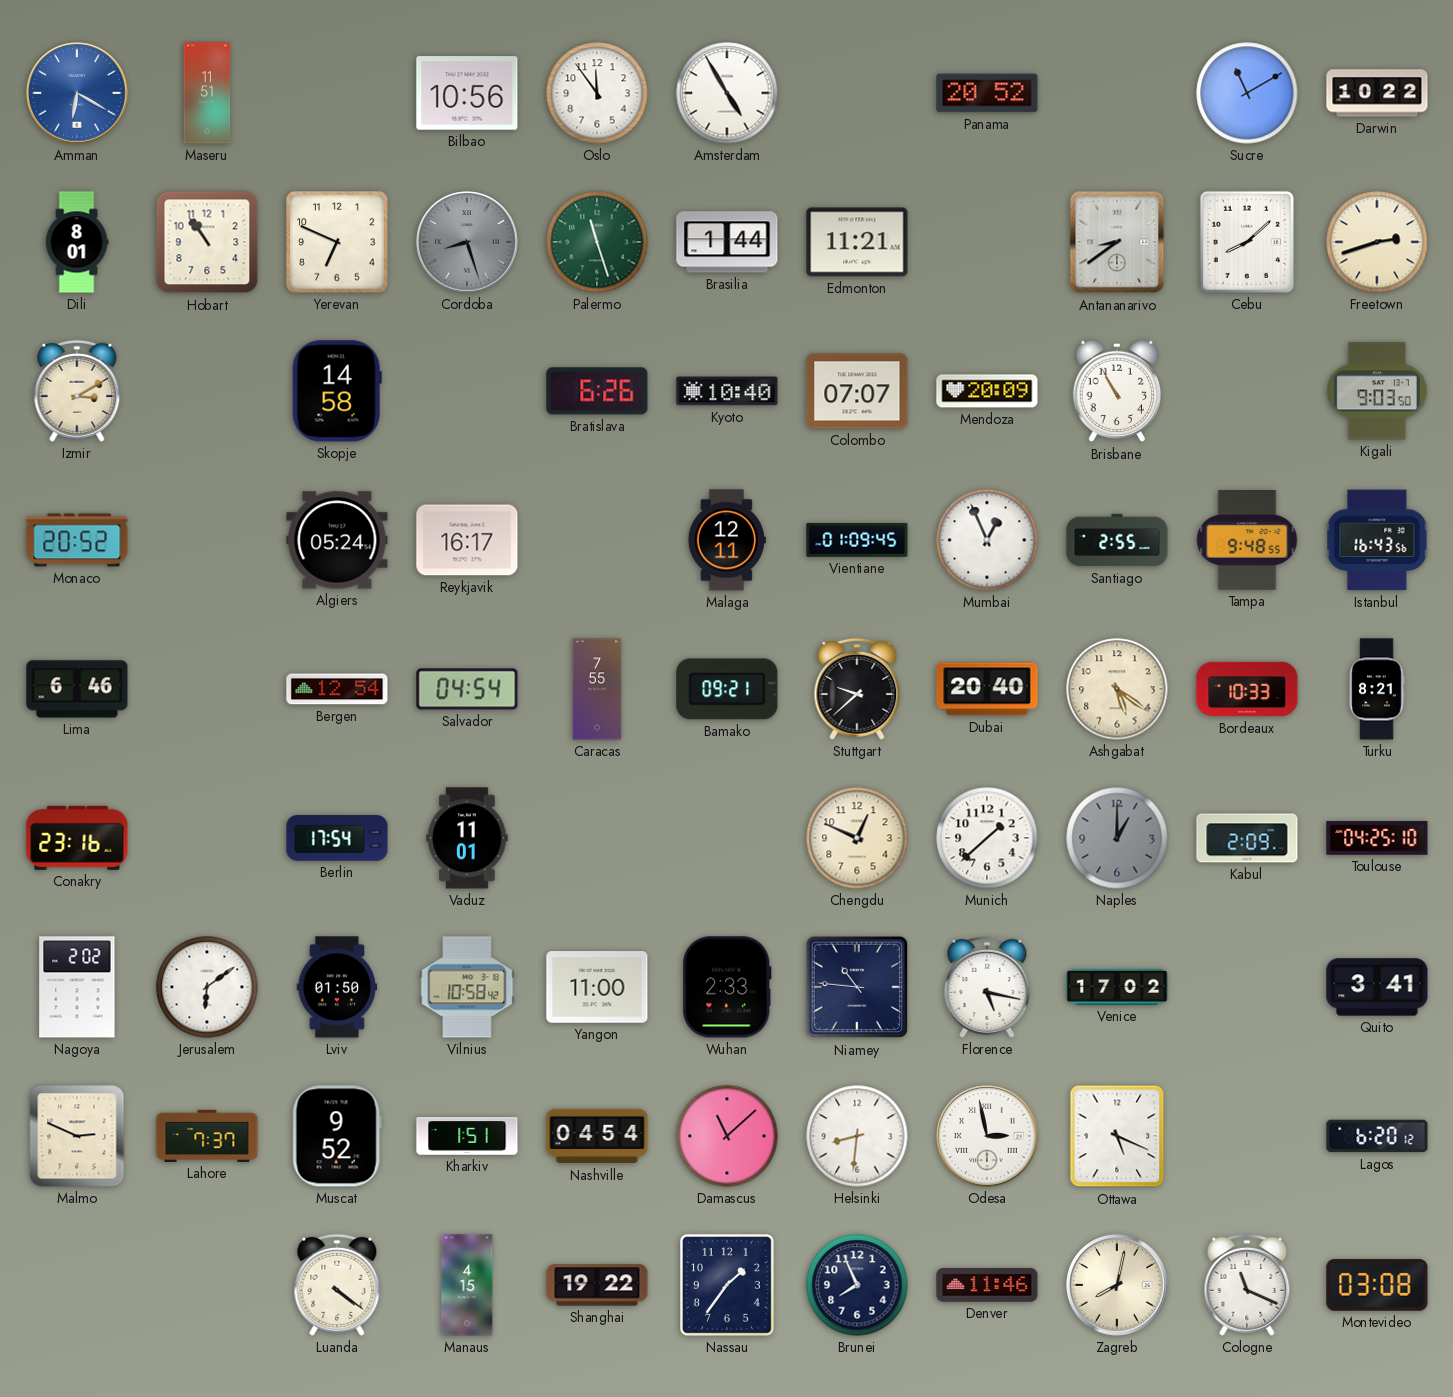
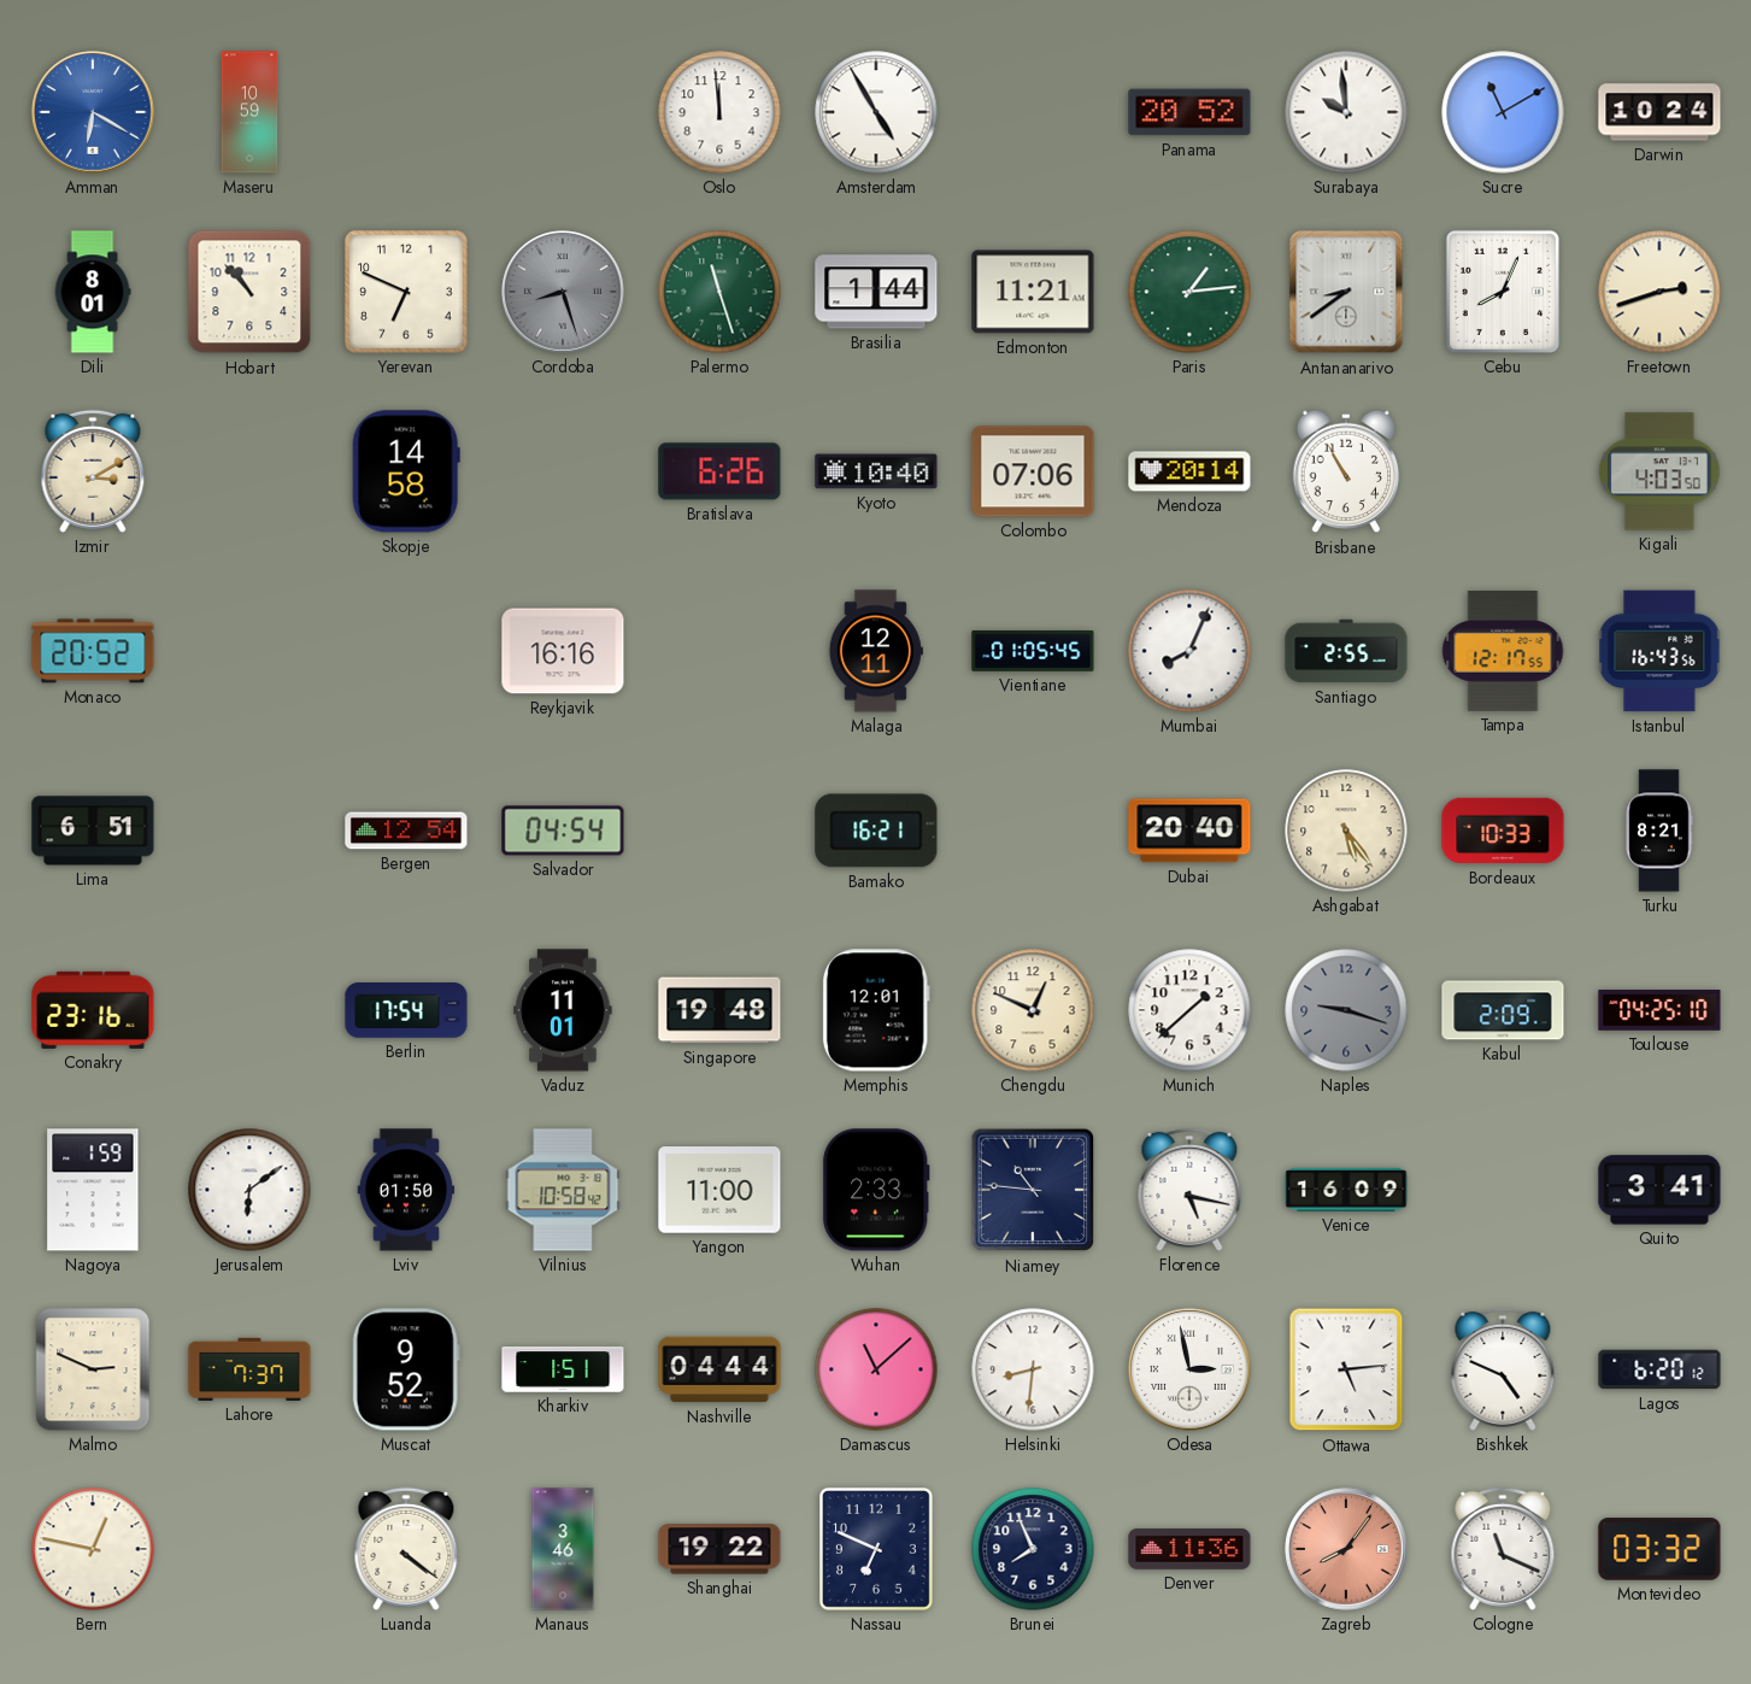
Maseru: 11:51 -> 10:59 (249, 112)
Bilbao: 10:56 -> none (467, 93)
Oslo: 11:54 -> 11:59 (719, 112)
Surabaya: none -> 9:59 (1346, 112)
Darwin: 10:22 -> 10:24 (1659, 112)
Hobart: 10:54 -> 10:53 (249, 292)
Paris: none -> 1:14 (1189, 292)
Cebu: 8:08 -> 8:04 (1503, 292)
Colombo: 07:07 -> 07:06 (1033, 471)
Mendoza: 20:09 -> 20:14 (1189, 471)
Kigali: 9:03 -> 4:03 (1659, 471)
Algiers: 05:24 -> none (337, 540)
Reykjavik: 16:17 -> 16:16 (563, 651)
Vientiane: 01:09 -> 01:05 (1033, 651)
Mumbai: 12:56 -> 8:04 (1189, 651)
Tampa: 9:48 -> 12:17 (1503, 651)
Lima: 6:46 -> 6:51 (93, 831)
Caracas: 7:55 -> none (597, 689)
Bamako: 09:21 -> 16:21 (876, 831)
Stuttgart: 9:38 -> none (857, 689)
Ashgabat: 5:21 -> 5:24 (1346, 831)
Singapore: none -> 19:48 (719, 1010)
Memphis: none -> 12:01 (876, 1010)
Naples: 1:00 -> 9:18 (1346, 1010)
Nagoya: 2:02 -> 1:59 (93, 1190)
Venice: 17:02 -> 16:09 (1346, 1190)
Nashville: 04:54 -> 04:44 (719, 1369)
Ottawa: 5:19 -> 5:14 (1346, 1369)
Bishkek: none -> 4:49 (1503, 1369)
Bern: none -> 12:47 (93, 1549)
Manaus: 4:15 -> 3:46 (563, 1549)
Nassau: 1:36 -> 6:49 (877, 1550)
Denver: 11:46 -> 11:36 (1189, 1549)
Zagreb: 8:02 -> 8:06 (1346, 1549)
Zagreb dial: cream -> salmon (1346, 1549)
Montevideo: 03:08 -> 03:32 (1659, 1549)
